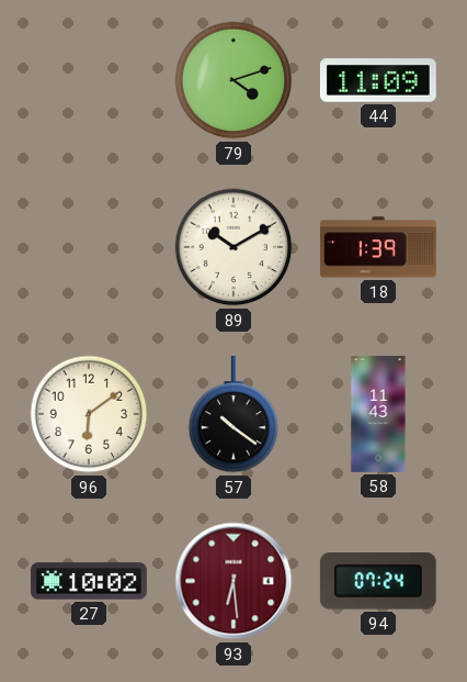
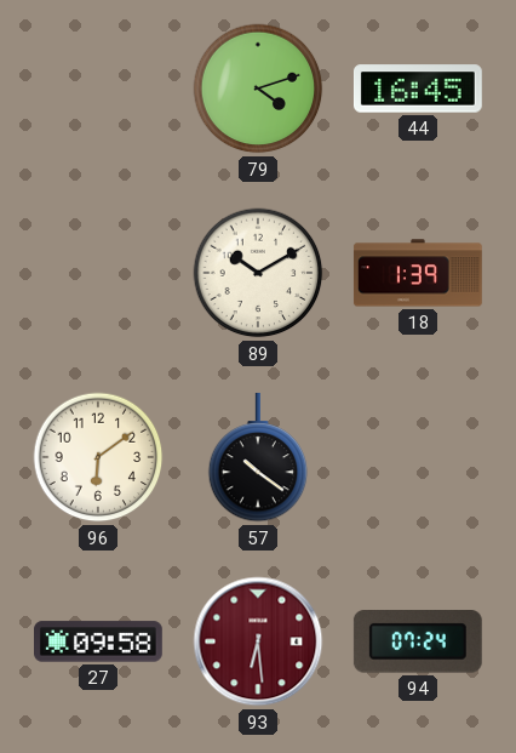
44: 11:09 -> 16:45 (418, 89)
58: 11:43 -> none (378, 415)
27: 10:02 -> 09:58 (99, 641)
